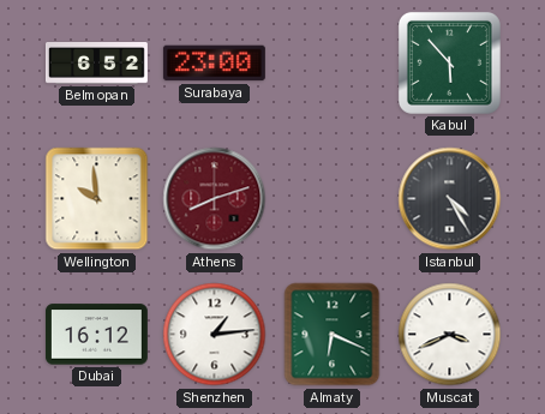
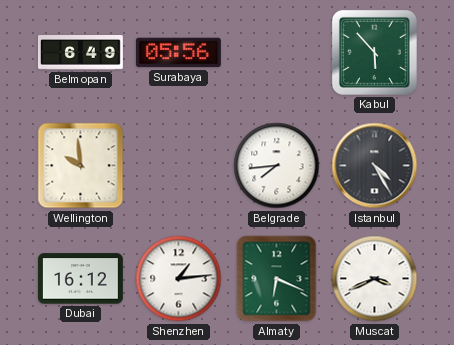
Belmopan: 6:52 -> 6:49 (80, 53)
Surabaya: 23:00 -> 05:56 (178, 53)
Athens: 8:12 -> none (215, 199)
Belgrade: none -> 7:44 (277, 166)
